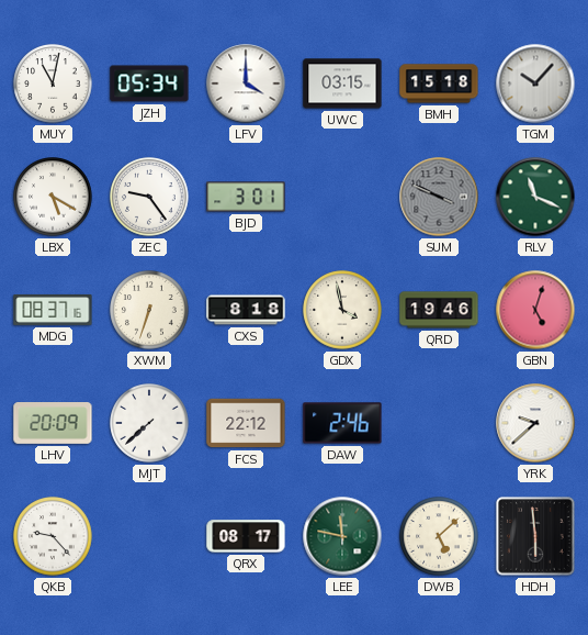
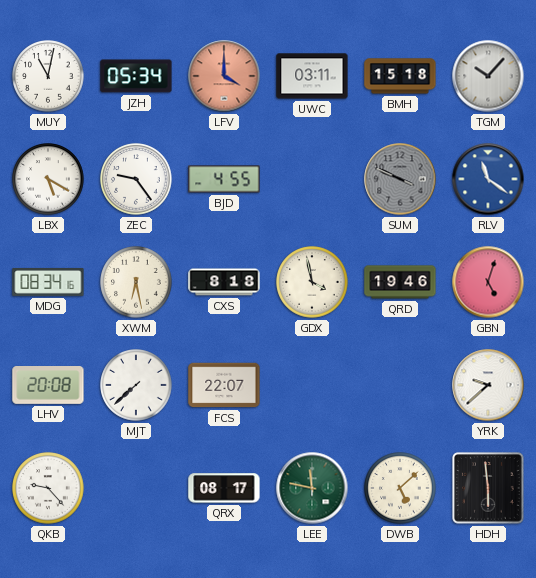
LFV dial: white -> salmon (224, 76)
UWC: 03:15 -> 03:11 (312, 76)
BJD: 3:01 -> 4:55 (224, 179)
RLV: 11:19 -> 11:21 (488, 179)
RLV dial: green -> blue (488, 179)
MDG: 08:37 -> 08:34 (48, 282)
XWM: 6:33 -> 6:28 (136, 282)
LHV: 20:09 -> 20:08 (48, 386)
FCS: 22:12 -> 22:07 (224, 385)
DAW: 2:46 -> none (342, 423)
